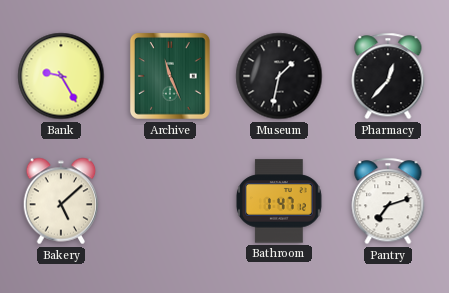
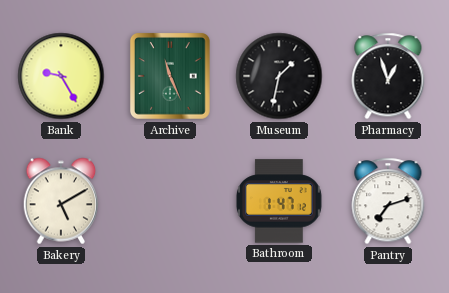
Pharmacy: 12:37 -> 12:57 (388, 76)
Bakery: 5:08 -> 5:10 (61, 201)
